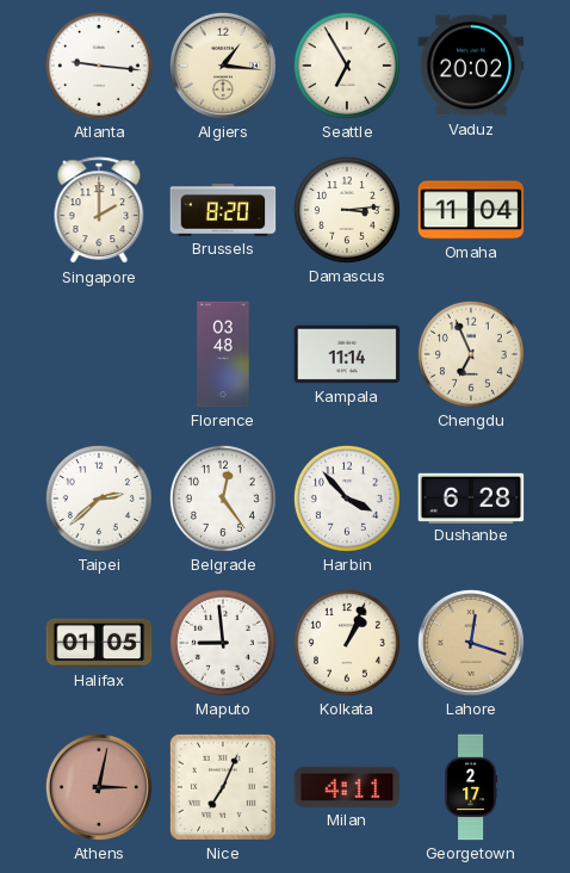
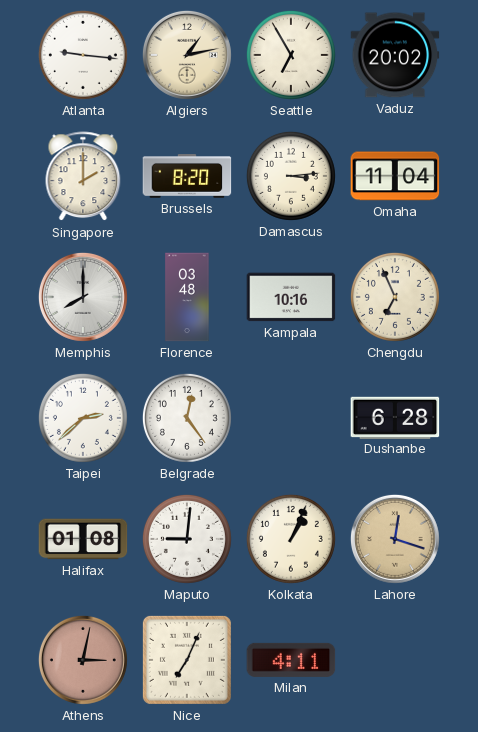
Algiers: 1:16 -> 1:13 (187, 55)
Memphis: none -> 8:00 (83, 297)
Kampala: 11:14 -> 10:16 (291, 297)
Harbin: 3:53 -> none (347, 499)
Halifax: 01:05 -> 01:08 (83, 539)
Maputo: 8:59 -> 9:01 (187, 539)
Georgetown: 2:17 -> none (471, 787)
